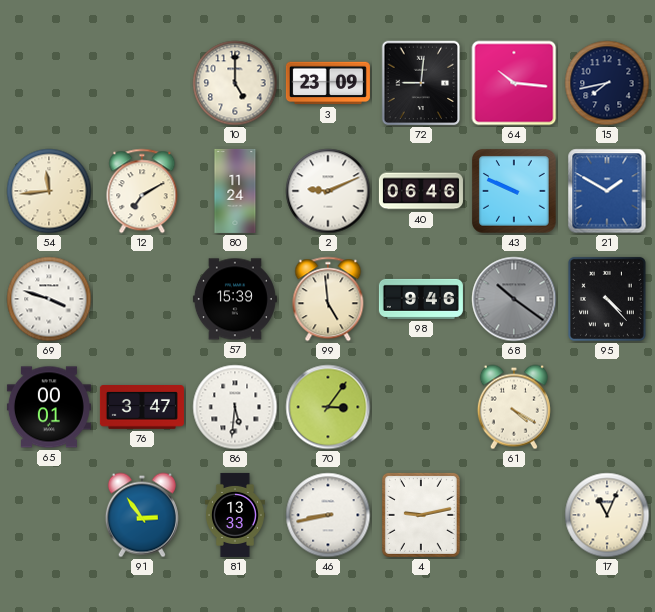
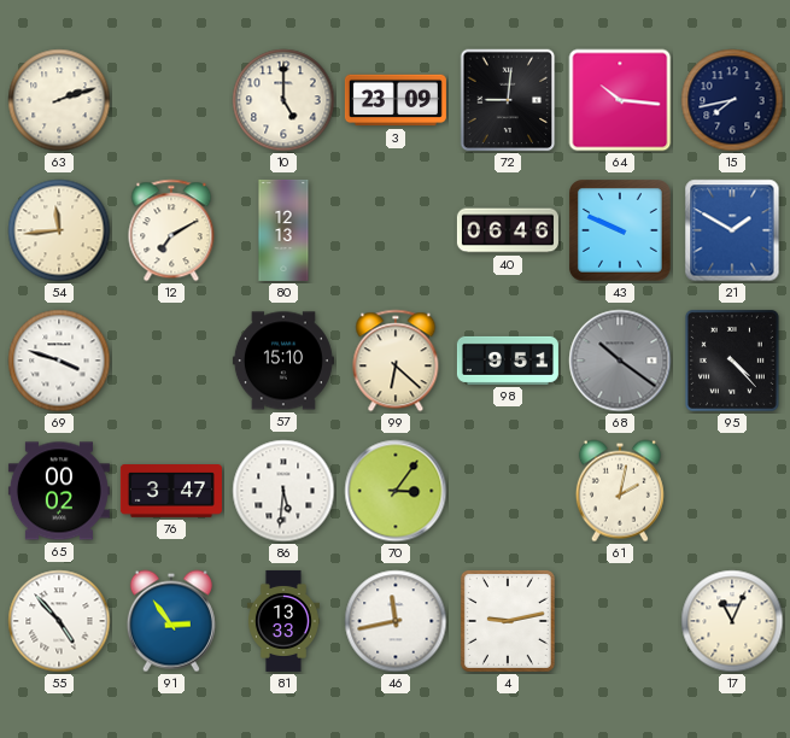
63: none -> 2:12 (59, 100)
80: 11:24 -> 12:13 (283, 230)
2: 9:11 -> none (328, 191)
57: 15:39 -> 15:10 (283, 361)
99: 4:59 -> 6:22 (396, 361)
98: 9:46 -> 9:51 (508, 361)
65: 00:01 -> 00:02 (59, 491)
61: 4:20 -> 2:02 (620, 491)
55: none -> 4:53 (59, 621)
46: 8:43 -> 11:43 (396, 621)
